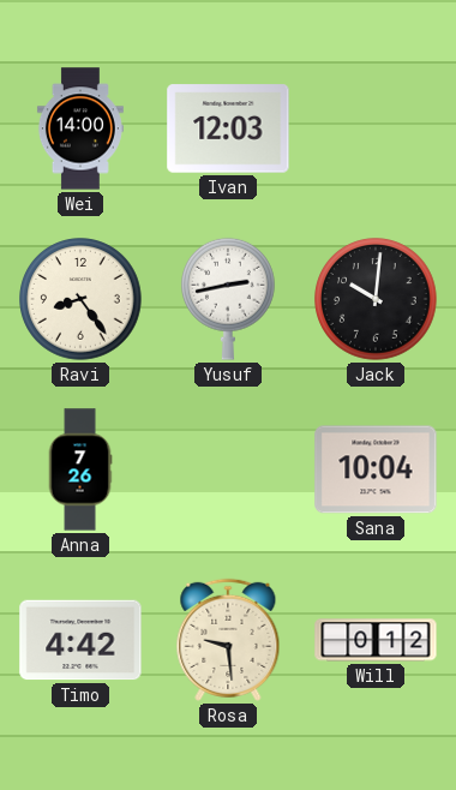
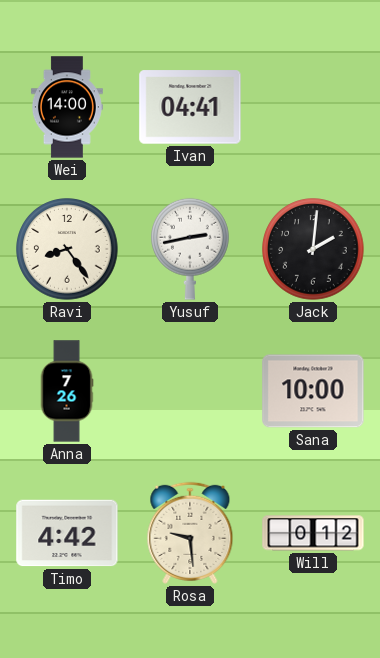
Ivan: 12:03 -> 04:41 (190, 107)
Jack: 10:01 -> 2:01 (313, 249)
Sana: 10:04 -> 10:00 (313, 391)
